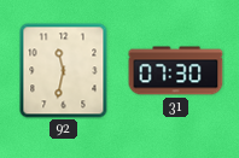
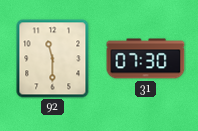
92: 11:32 -> 11:30 (53, 59)
